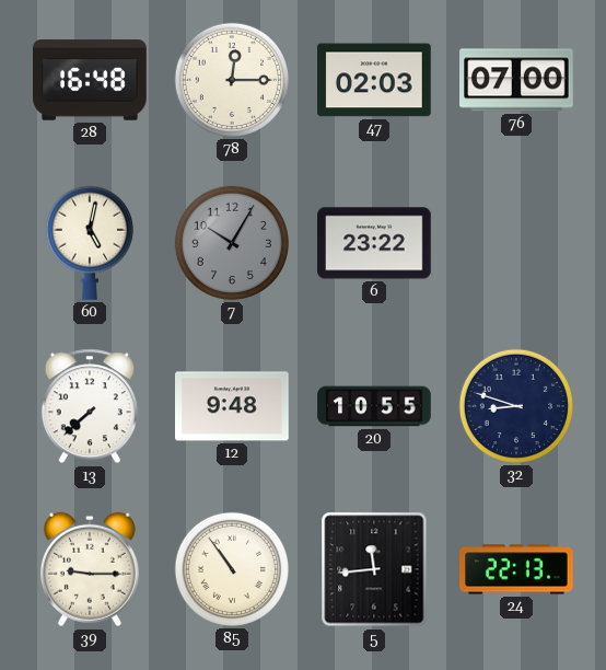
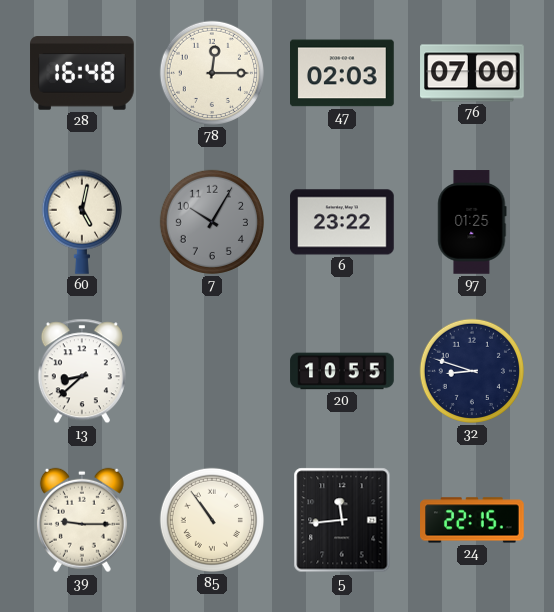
97: none -> 01:25 (472, 222)
13: 7:38 -> 8:38 (82, 371)
12: 9:48 -> none (233, 406)
24: 22:13 -> 22:15 (472, 520)
